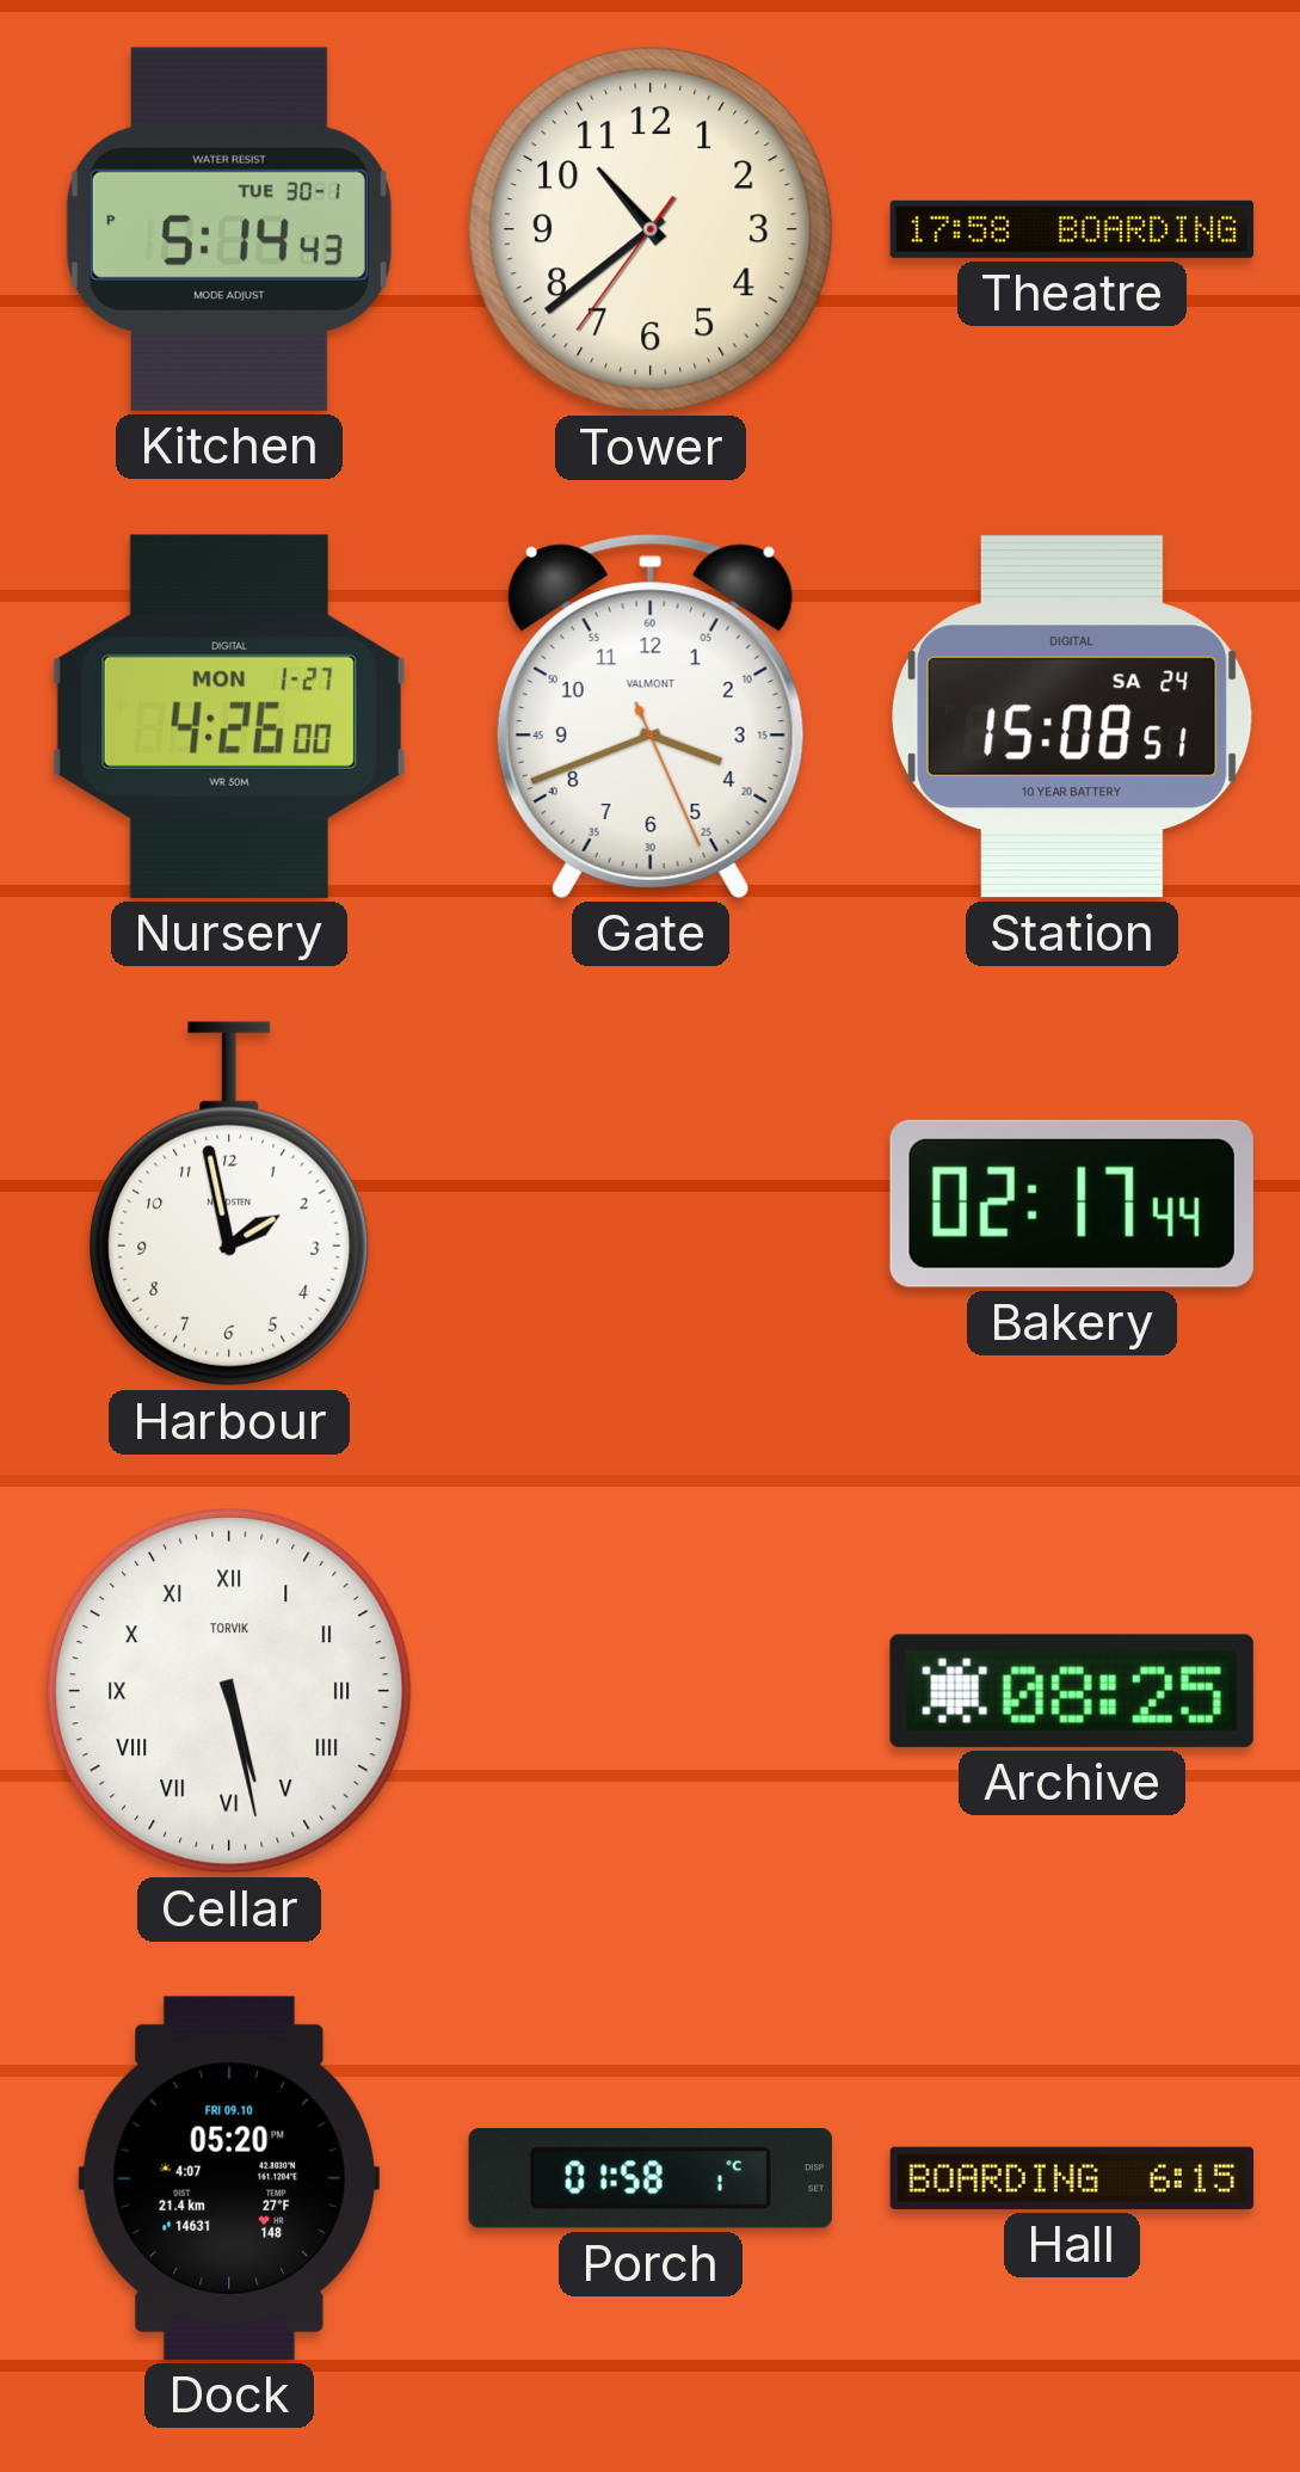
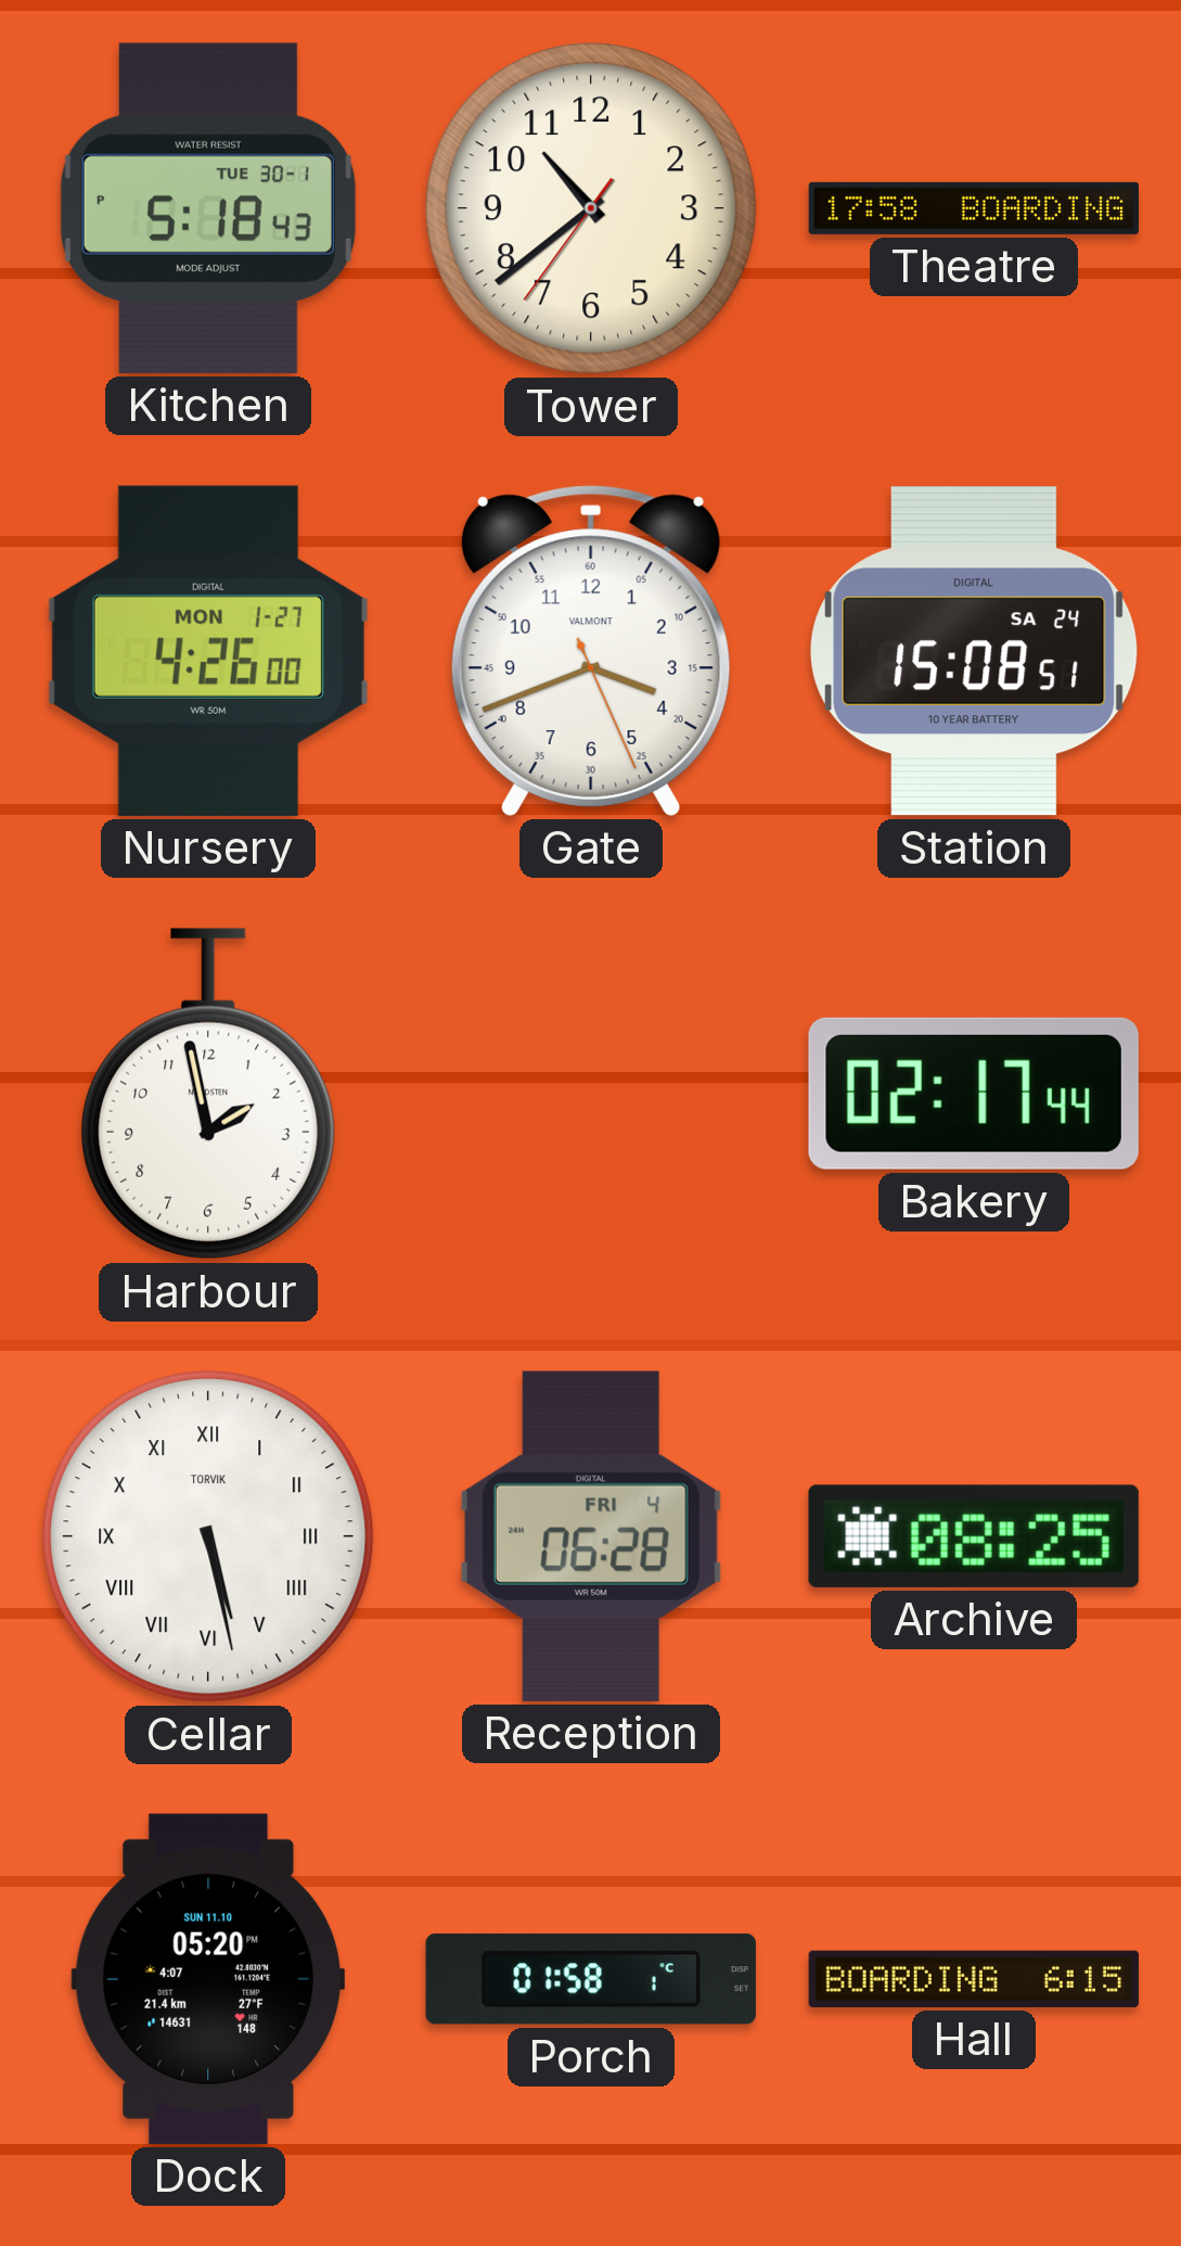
Kitchen: 5:14 -> 5:18 (208, 208)
Reception: none -> 06:28 (591, 1536)
Dock date: FRI 09.10 -> SUN 11.10 (208, 1979)
